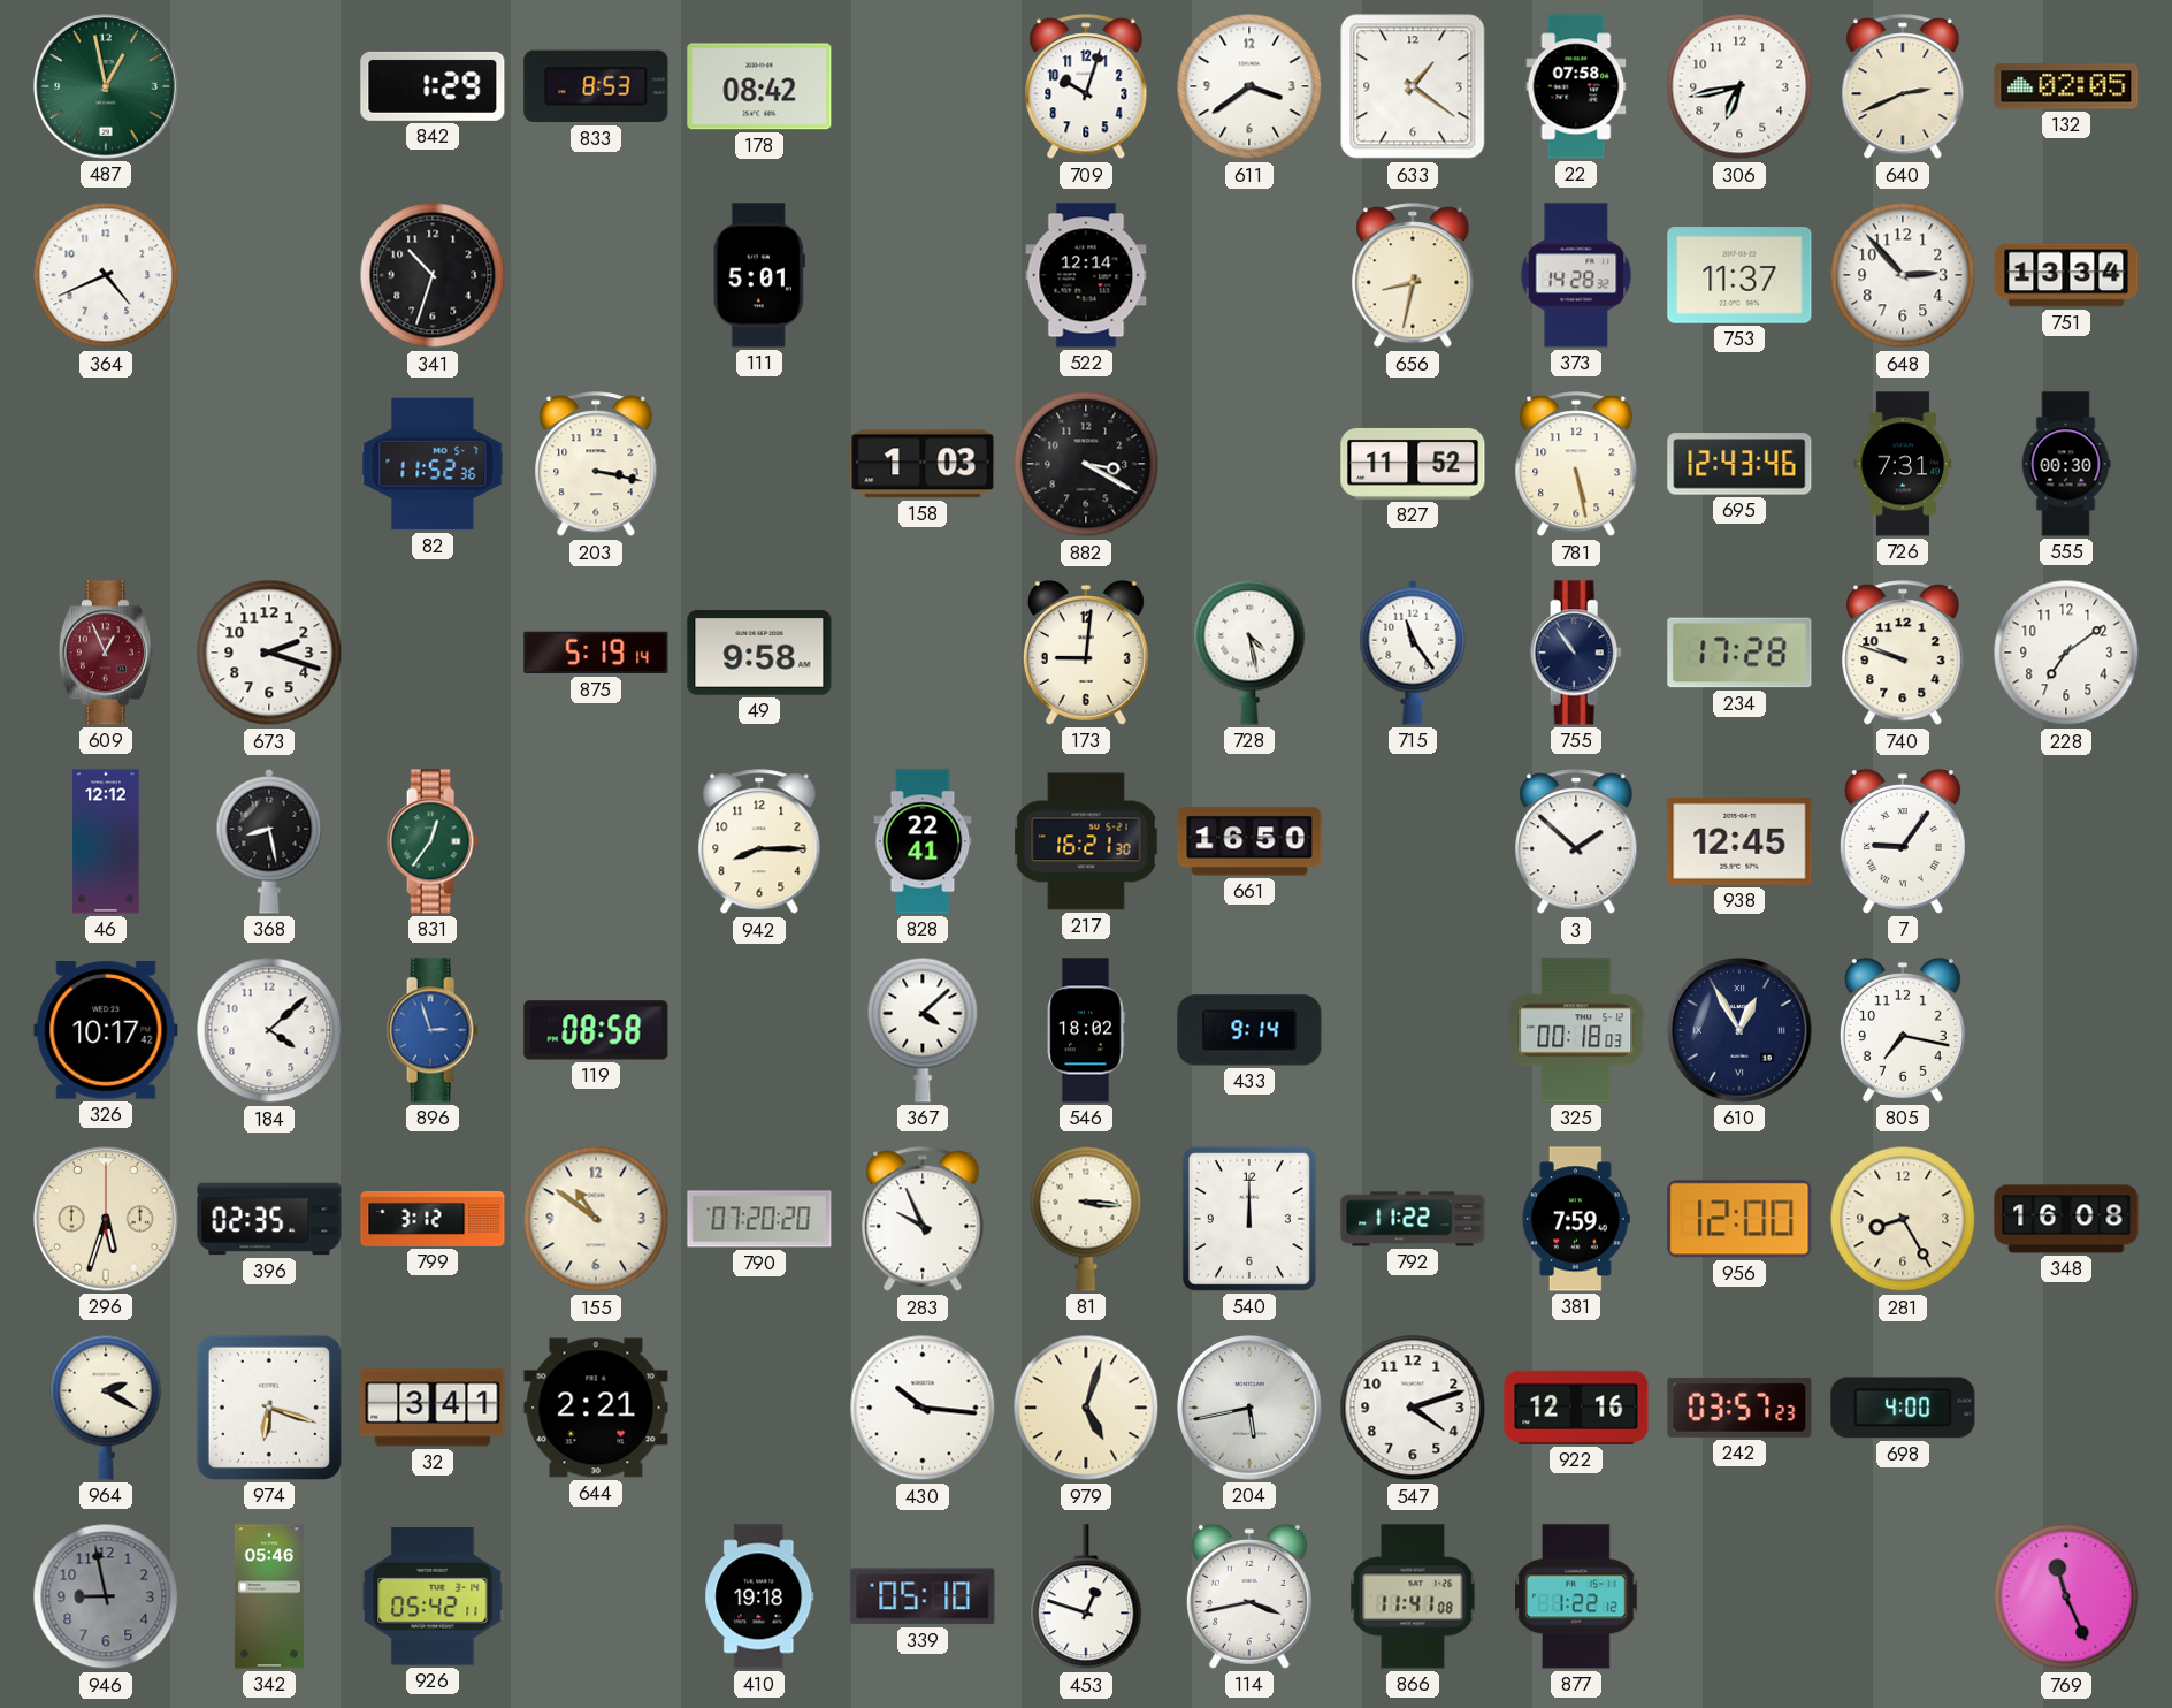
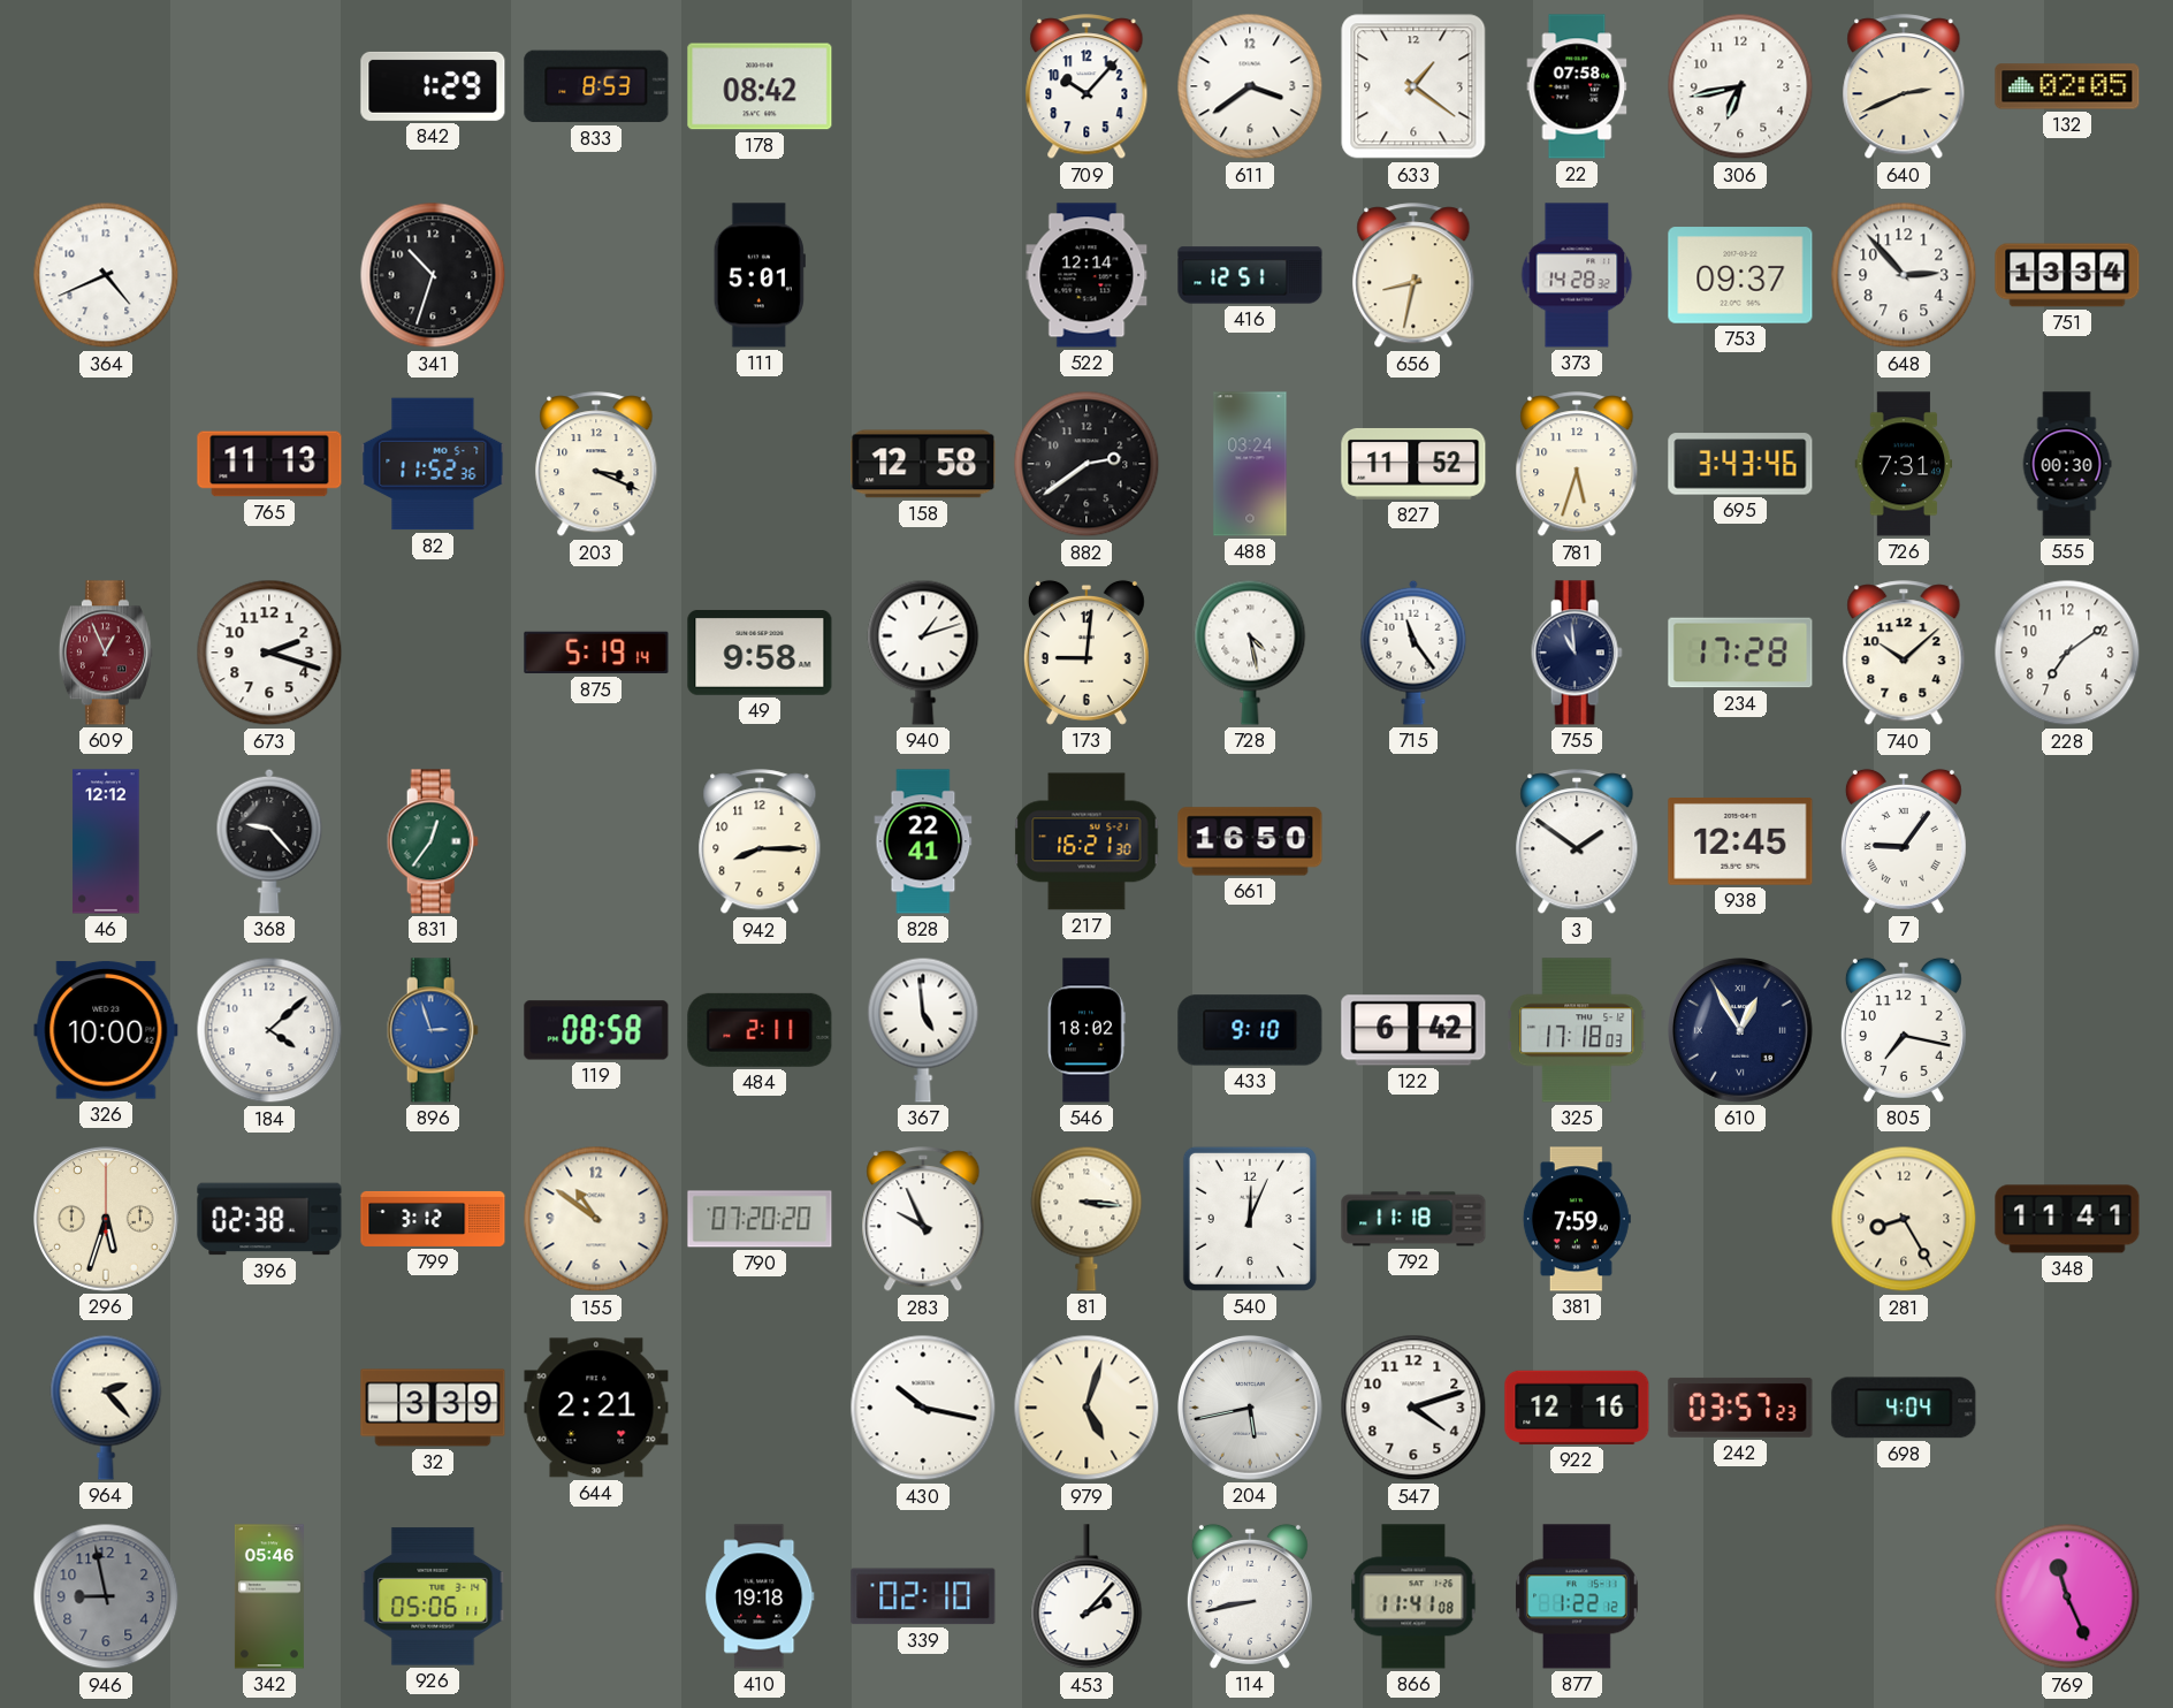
487: 12:58 -> none (107, 87)
709: 10:03 -> 10:07 (1086, 87)
416: none -> 12:51 (1250, 275)
753: 11:37 -> 09:37 (1740, 275)
765: none -> 11:13 (269, 464)
203: 3:17 -> 3:19 (596, 465)
158: 1:03 -> 12:58 (923, 464)
882: 3:20 -> 2:39 (1086, 464)
488: none -> 03:24 (1250, 464)
781: 5:28 -> 5:33 (1577, 465)
695: 12:43 -> 3:43 (1740, 464)
940: none -> 1:12 (923, 653)
755: 10:54 -> 10:59 (1577, 653)
740: 9:48 -> 10:08 (1904, 654)
368: 8:28 -> 9:23 (269, 841)
3: 1:52 -> 1:51 (1577, 842)
326: 10:17 -> 10:00 (106, 1030)
484: none -> 2:11 (760, 1030)
367: 4:08 -> 4:59 (923, 1030)
433: 9:14 -> 9:10 (1250, 1030)
122: none -> 6:42 (1413, 1030)
325: 00:18 -> 17:18 (1577, 1030)
396: 02:35 -> 02:38 (269, 1219)
540: 12:00 -> 12:04 (1250, 1219)
792: 11:22 -> 11:18 (1413, 1219)
956: 12:00 -> none (1739, 1219)
348: 16:08 -> 11:41 (2067, 1219)
964: 2:20 -> 2:23 (106, 1408)
974: 6:18 -> none (269, 1408)
32: 3:41 -> 3:39 (433, 1408)
430: 10:16 -> 10:17 (923, 1408)
698: 4:00 -> 4:04 (1904, 1408)
926: 05:42 -> 05:06 (433, 1596)
339: 05:10 -> 02:10 (923, 1596)
453: 12:48 -> 2:07 (1086, 1598)
114: 3:43 -> 8:43 (1250, 1596)
